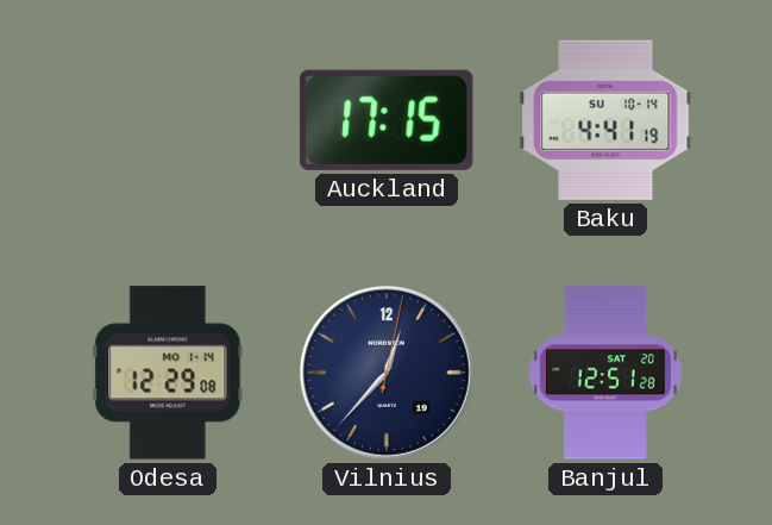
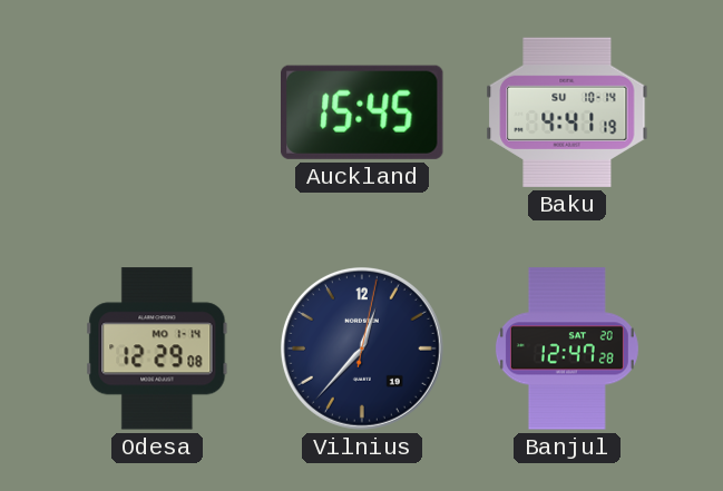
Auckland: 17:15 -> 15:45 (363, 112)
Banjul: 12:51 -> 12:47 (567, 348)
